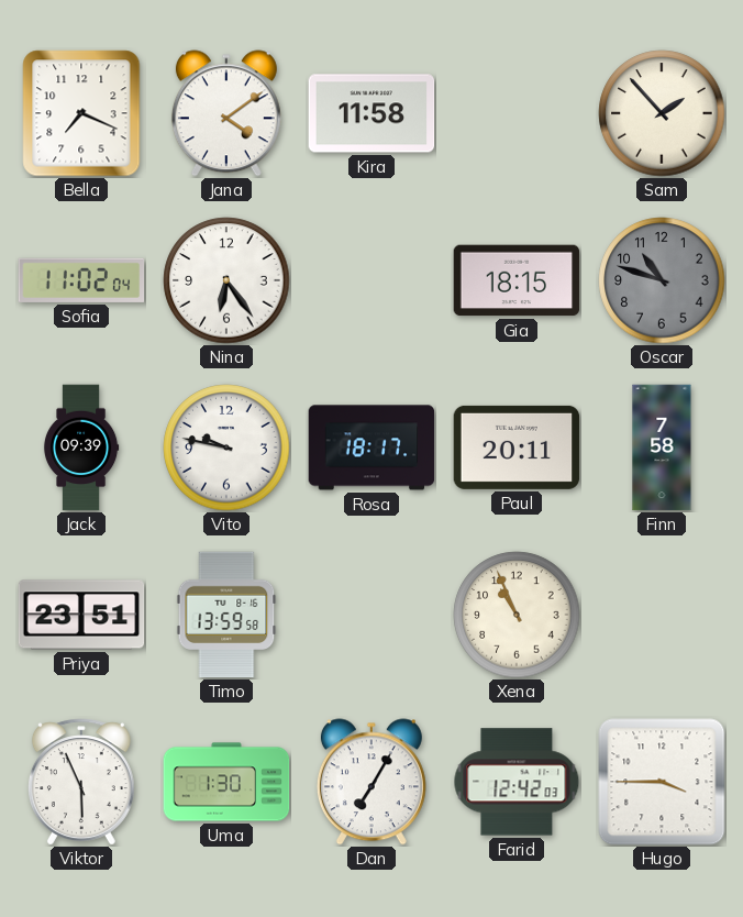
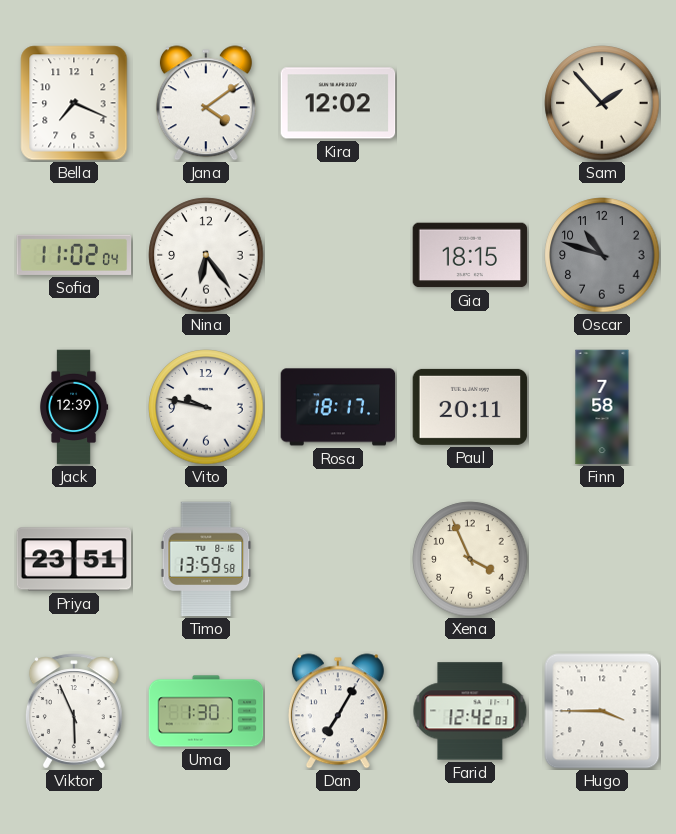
Kira: 11:58 -> 12:02 (338, 103)
Jack: 09:39 -> 12:39 (74, 407)
Xena: 10:56 -> 3:56 (470, 559)
